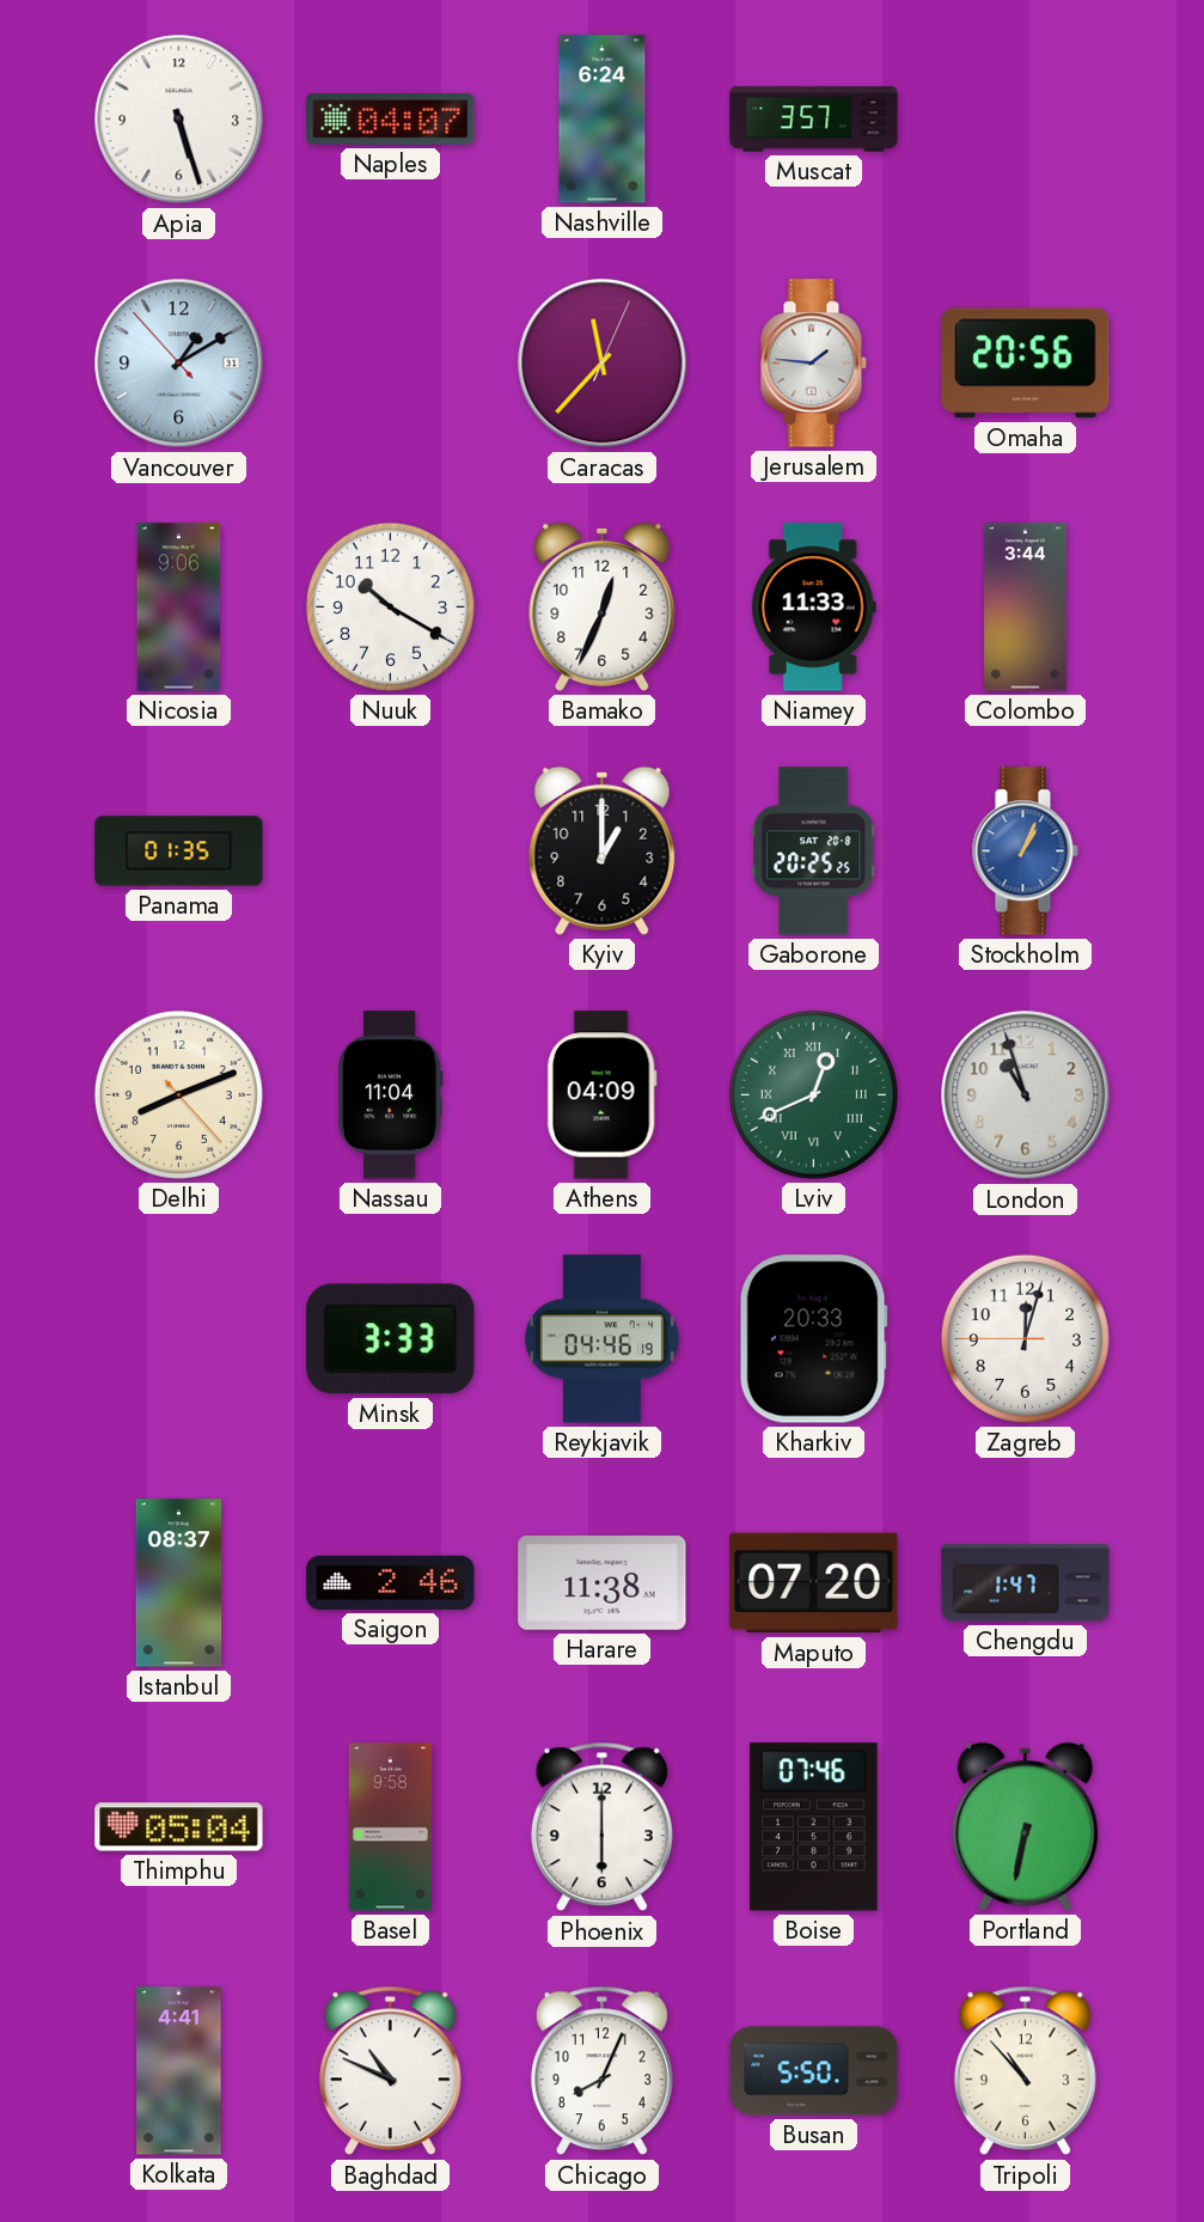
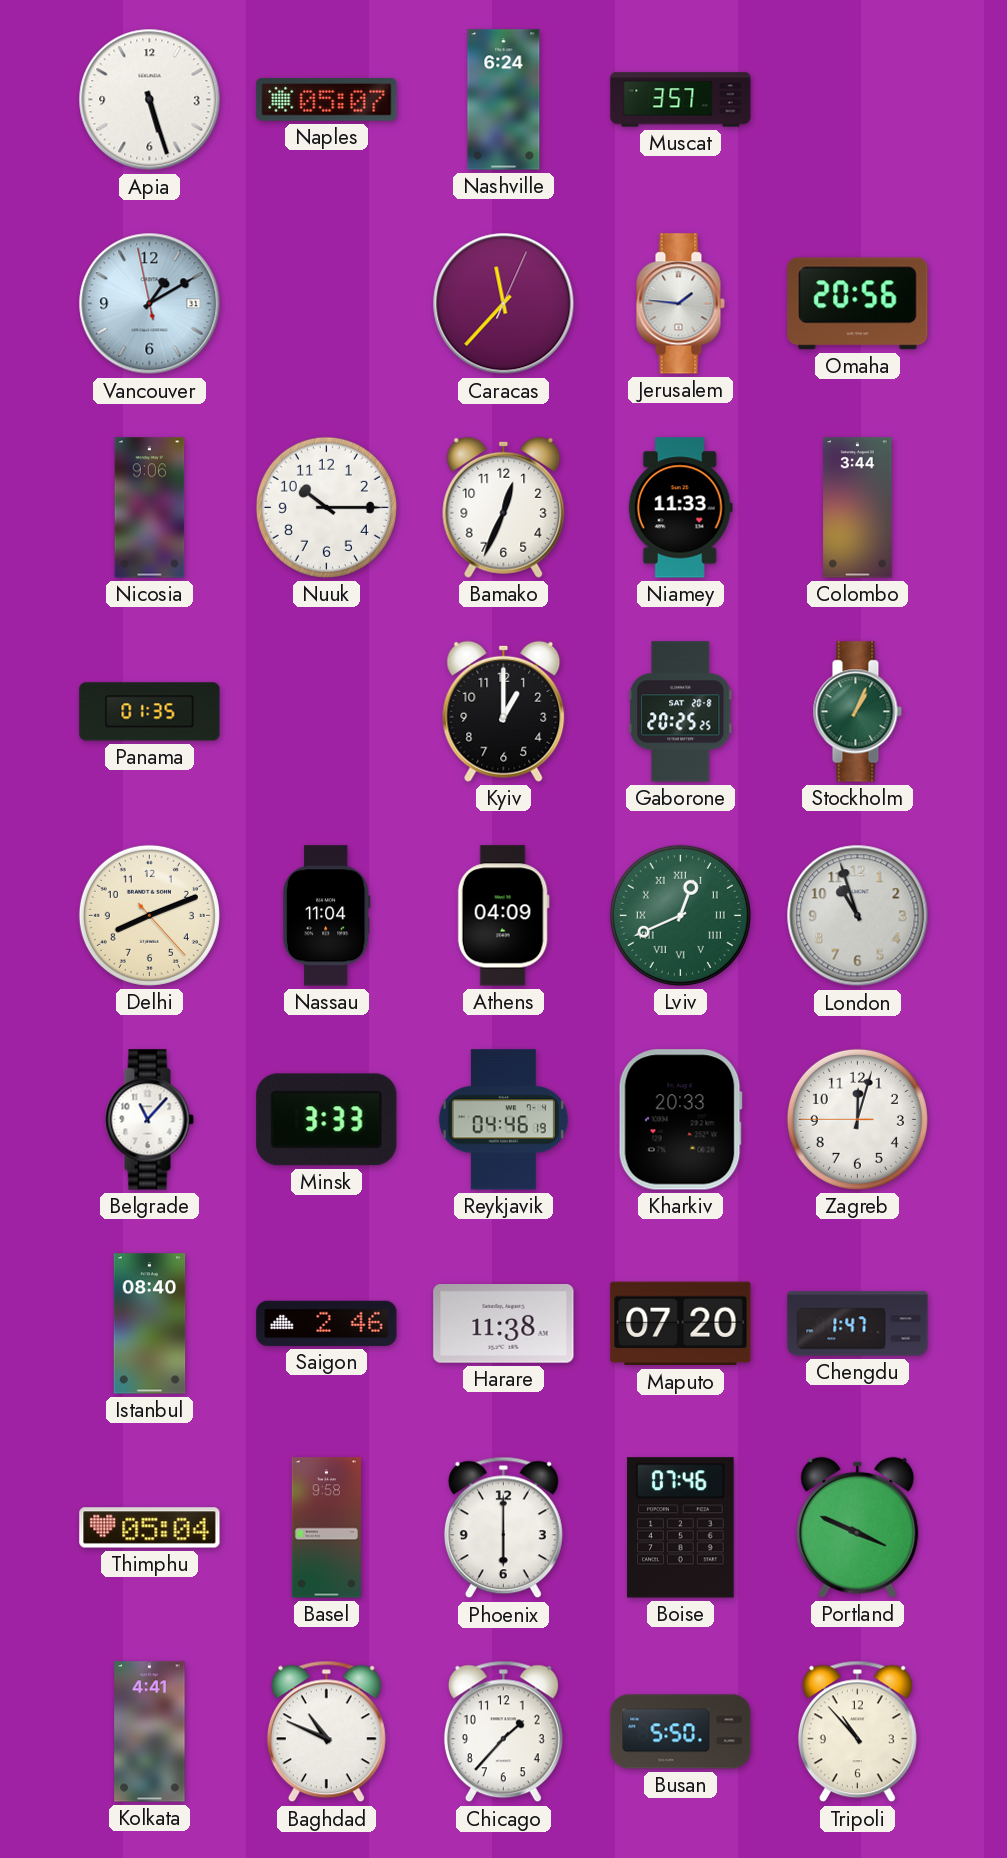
Naples: 04:07 -> 05:07 (327, 100)
Vancouver: 1:09:53 -> 1:09:58 (150, 304)
Nuuk: 10:20 -> 10:15 (326, 507)
Stockholm dial: blue -> green (857, 712)
Belgrade: none -> 11:07 (149, 1120)
Istanbul: 08:37 -> 08:40 (150, 1324)
Portland: 6:32 -> 3:49 (858, 1527)
Chicago: 8:04 -> 1:37 (503, 1732)
